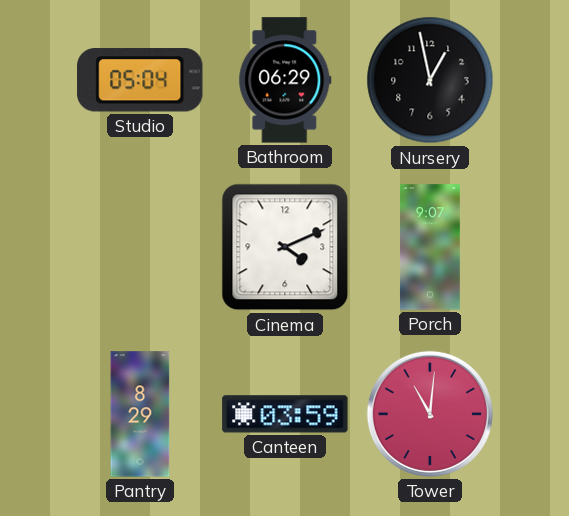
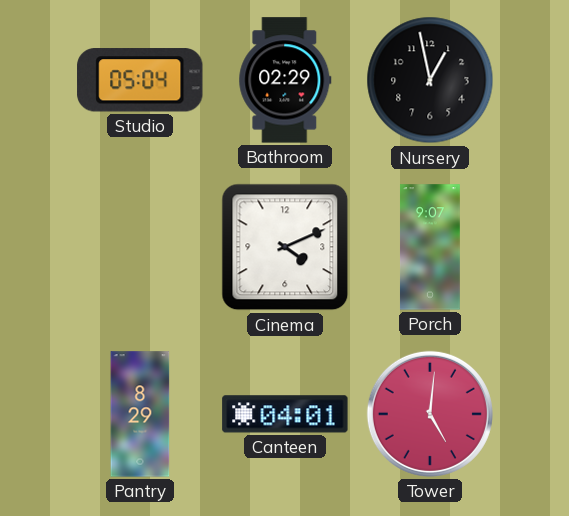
Bathroom: 06:29 -> 02:29 (285, 80)
Canteen: 03:59 -> 04:01 (285, 414)
Tower: 11:01 -> 5:01 (430, 414)
